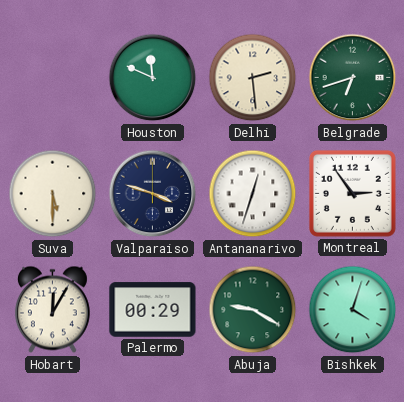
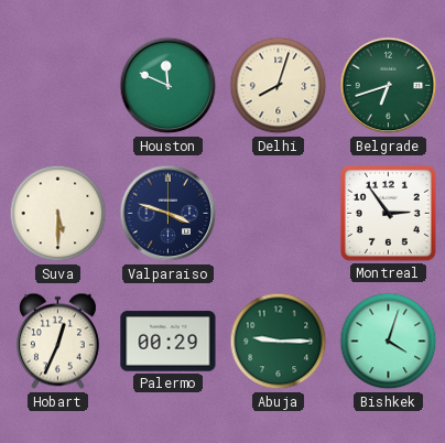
Delhi: 2:29 -> 8:03 (279, 86)
Antananarivo: 12:33 -> none (253, 194)
Hobart: 12:05 -> 12:34 (57, 342)
Abuja: 9:20 -> 9:15 (279, 342)
